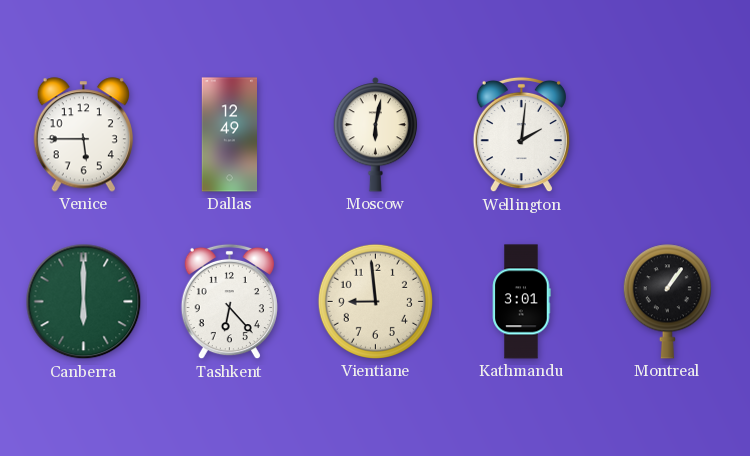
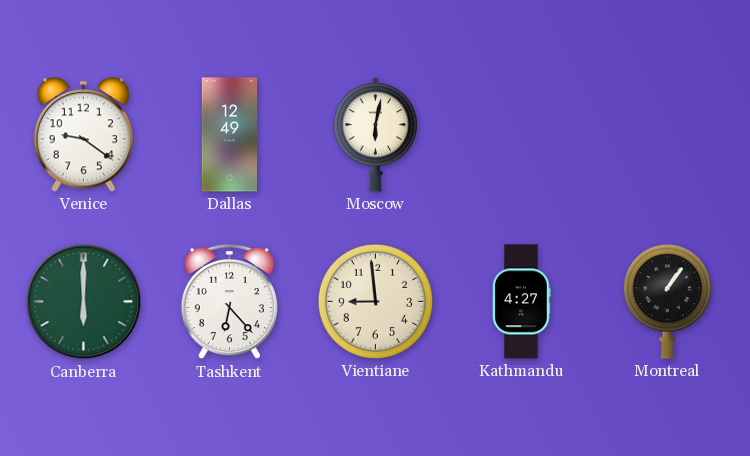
Venice: 5:45 -> 9:21 (83, 135)
Wellington: 2:01 -> none (521, 135)
Kathmandu: 3:01 -> 4:27 (522, 302)
